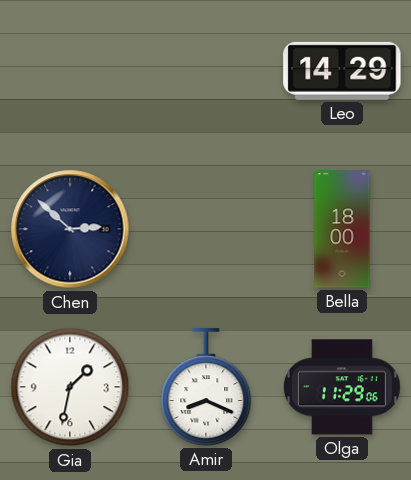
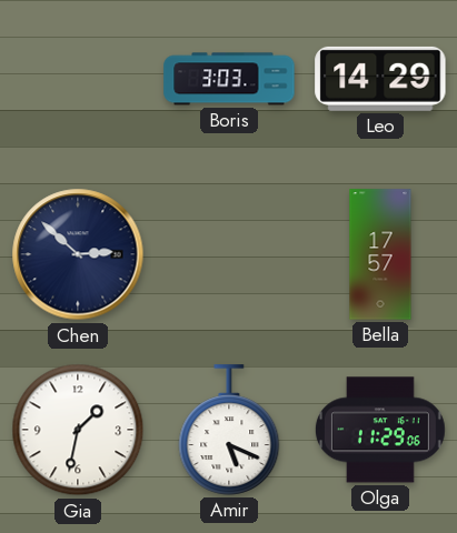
Boris: none -> 3:03 (229, 79)
Bella: 18:00 -> 17:57 (380, 254)
Amir: 8:19 -> 5:19 (229, 430)
